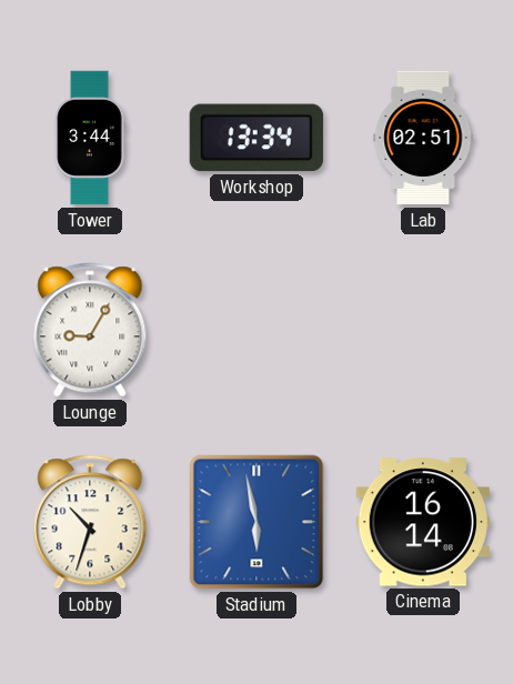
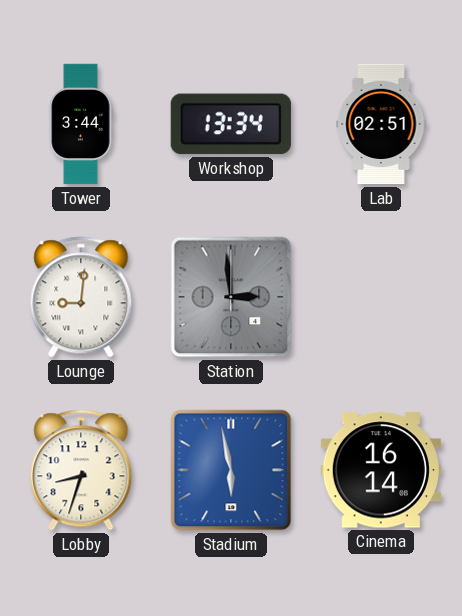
Lounge: 9:05 -> 9:01 (81, 297)
Station: none -> 2:59 (231, 297)
Lobby: 10:33 -> 8:33 (81, 470)
